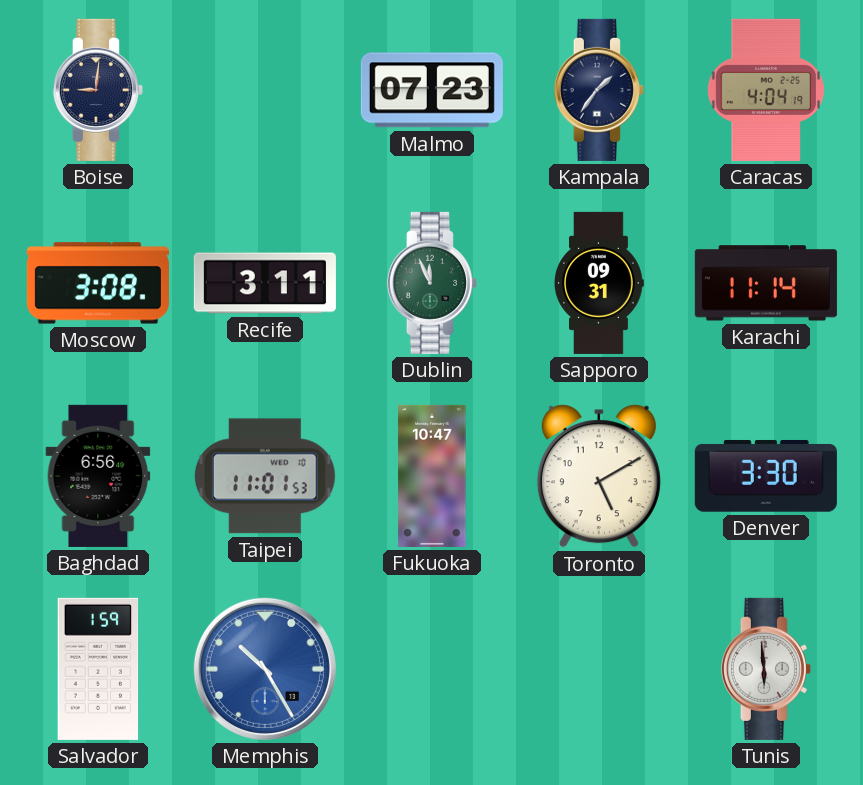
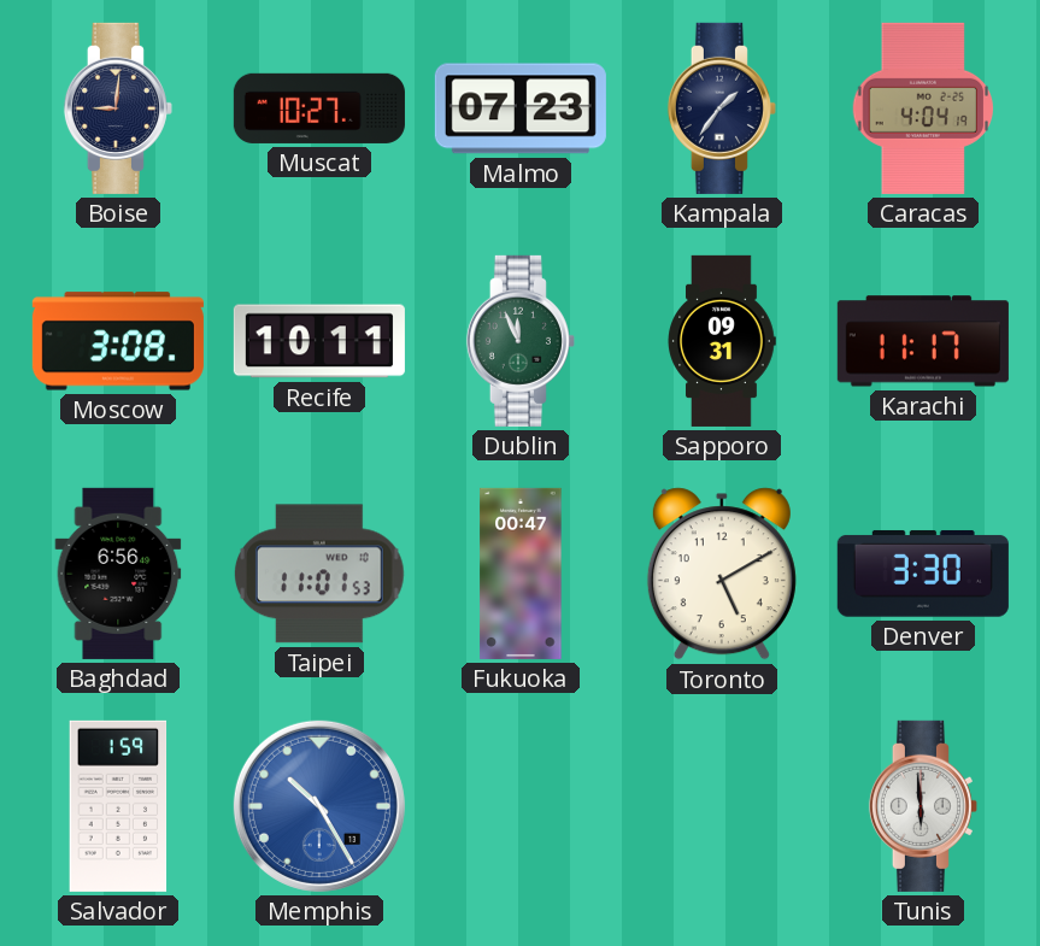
Muscat: none -> 10:27 (319, 108)
Recife: 3:11 -> 10:11 (319, 341)
Karachi: 11:14 -> 11:17 (923, 341)
Fukuoka: 10:47 -> 00:47 (521, 574)
